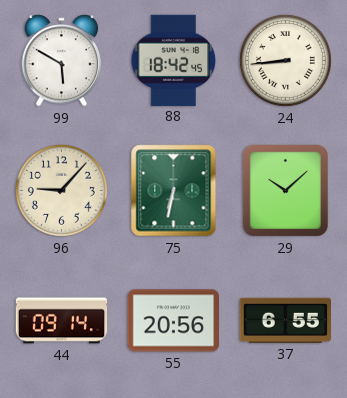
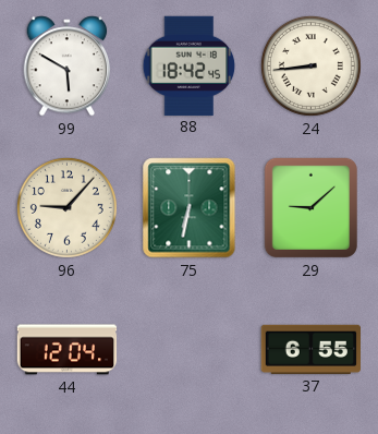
29: 10:08 -> 9:08 (310, 207)
44: 09:14 -> 12:04 (68, 350)
55: 20:56 -> none (174, 321)
